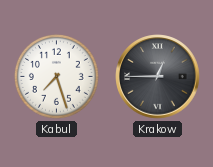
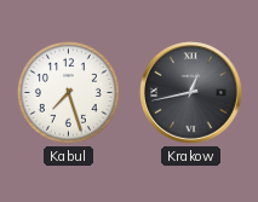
Krakow: 12:45 -> 12:43 (191, 93)
